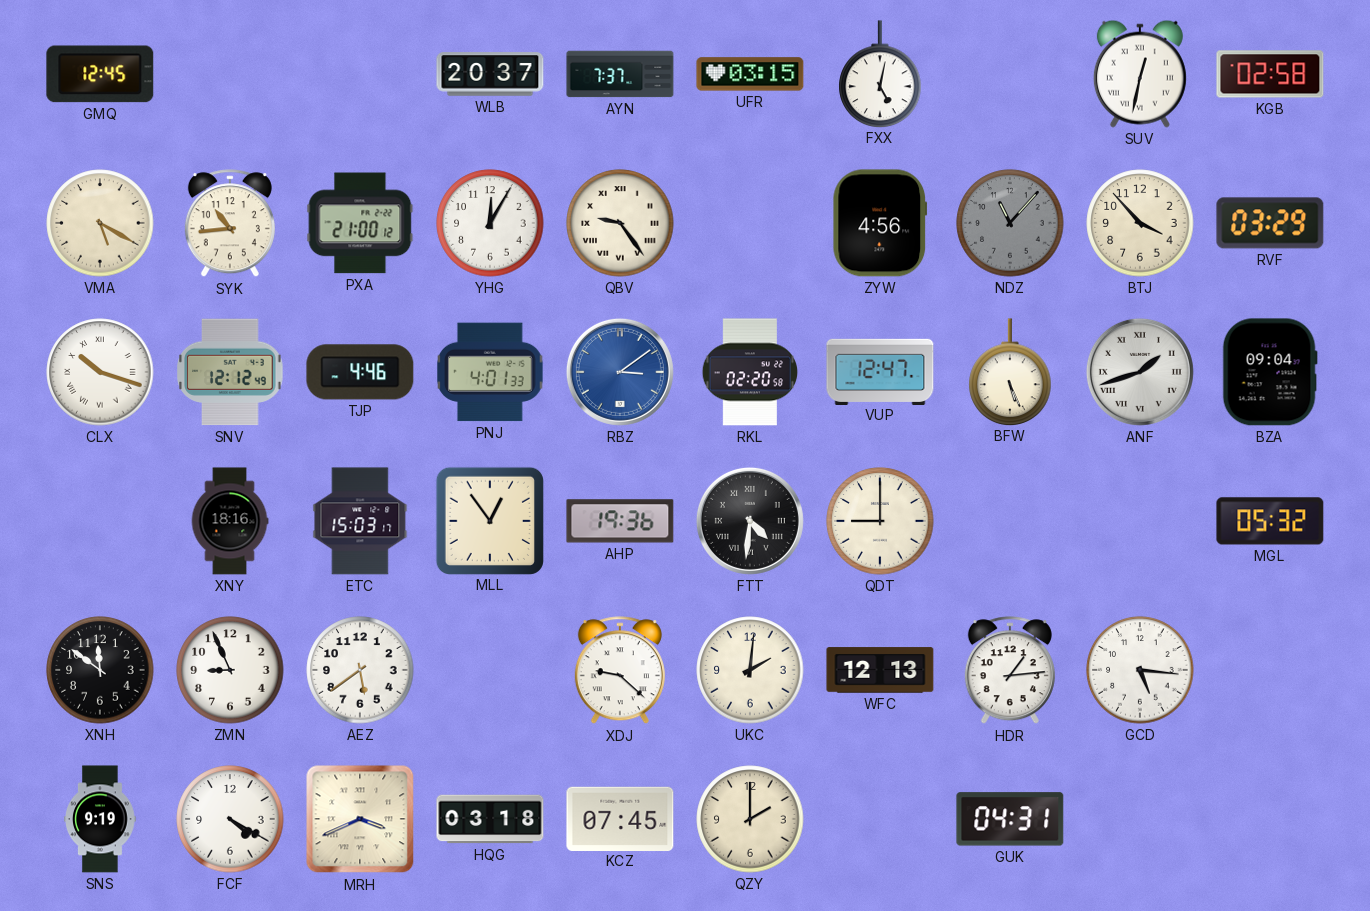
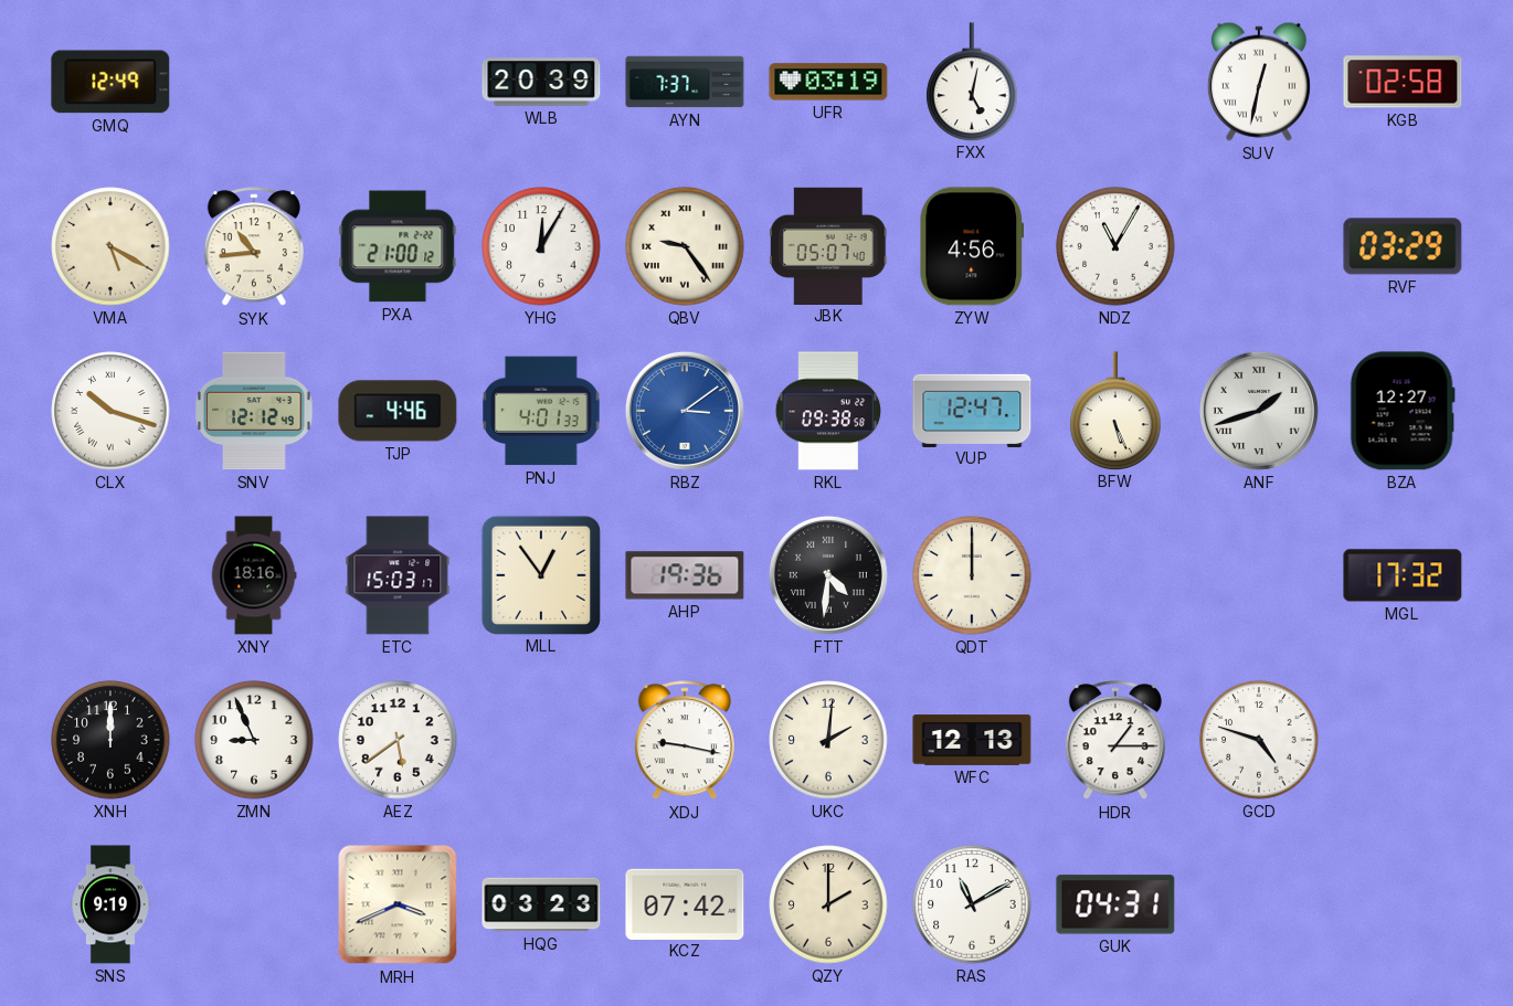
GMQ: 12:45 -> 12:49 (110, 82)
WLB: 20:37 -> 20:39 (541, 82)
UFR: 03:15 -> 03:19 (828, 82)
JBK: none -> 05:07 (829, 245)
NDZ: 11:07 -> 11:05 (1115, 246)
NDZ dial: grey -> white (1115, 246)
BTJ: 3:53 -> none (1140, 223)
RKL: 02:20 -> 09:38 (828, 411)
BZA: 09:04 -> 12:27 (1403, 411)
QDT: 9:00 -> 12:00 (972, 575)
MGL: 05:32 -> 17:32 (1403, 575)
XNH: 11:51 -> 12:00 (110, 740)
XDJ: 9:22 -> 9:17 (685, 741)
HDR: 1:14 -> 1:15 (1115, 741)
GCD: 5:16 -> 4:48 (1259, 740)
FCF: 4:20 -> none (230, 819)
HQG: 03:18 -> 03:23 (541, 904)
KCZ: 07:45 -> 07:42 (685, 903)
RAS: none -> 11:10 (972, 904)
